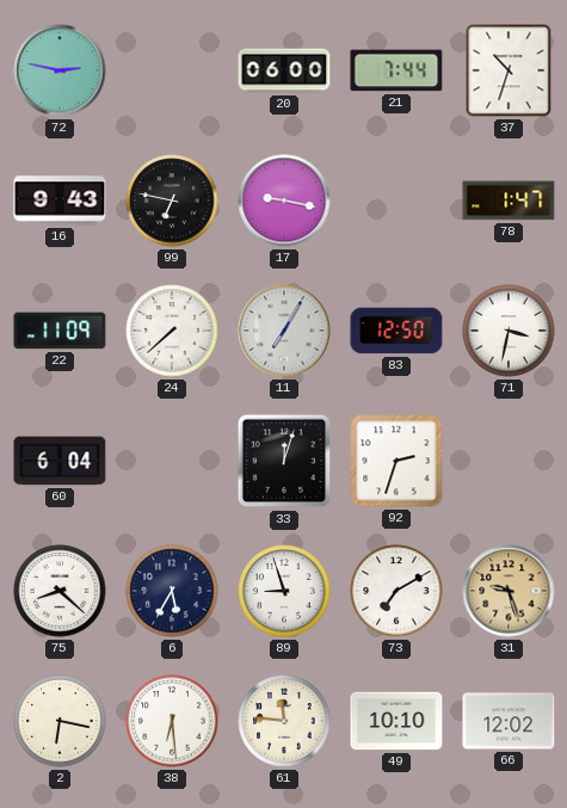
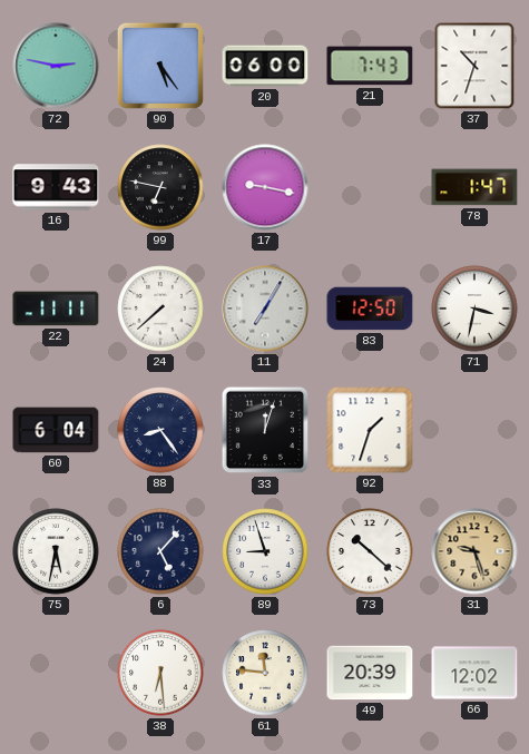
90: none -> 5:24 (160, 66)
21: 7:44 -> 7:43 (370, 66)
22: 11:09 -> 11:11 (56, 309)
88: none -> 8:24 (160, 430)
92: 2:33 -> 1:33 (370, 430)
75: 8:22 -> 5:32 (56, 551)
6: 5:35 -> 5:07 (160, 551)
73: 7:10 -> 10:22 (370, 551)
2: 6:17 -> none (60, 721)
49: 10:10 -> 20:39 (370, 673)
